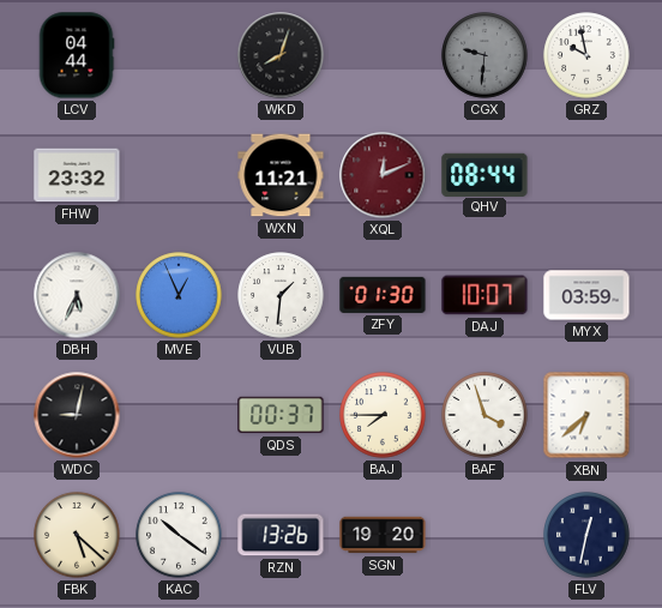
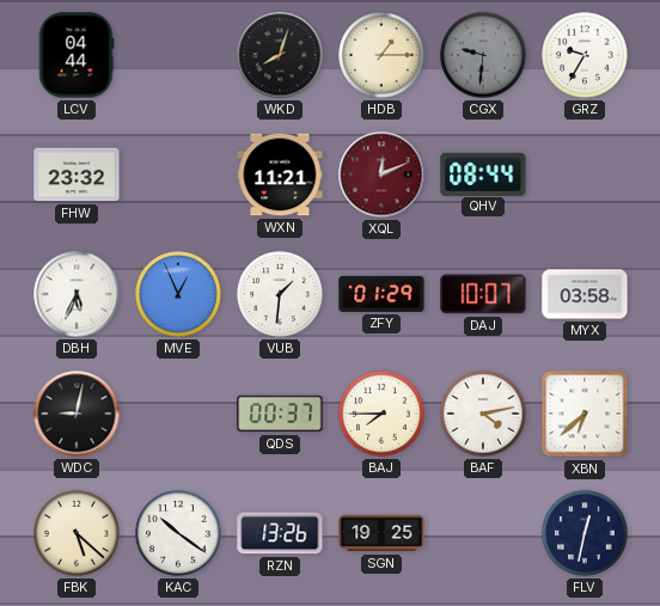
HDB: none -> 1:15 (381, 55)
GRZ: 9:58 -> 9:35 (585, 55)
ZFY: 01:30 -> 01:29 (381, 294)
MYX: 03:59 -> 03:58 (585, 294)
BAF: 3:57 -> 4:13 (483, 414)
SGN: 19:20 -> 19:25 (381, 533)
